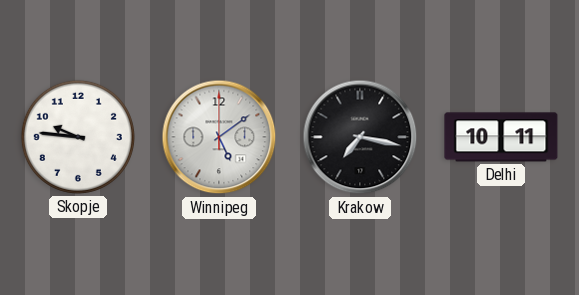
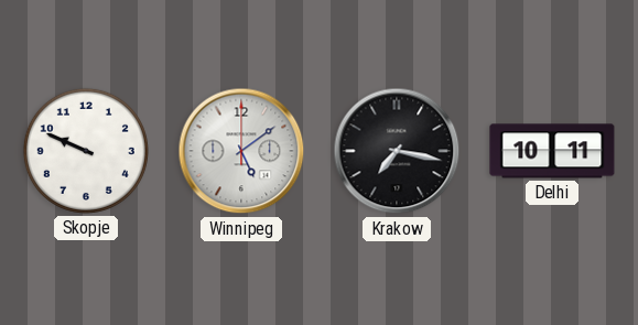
Skopje: 9:46 -> 9:49 (86, 151)
